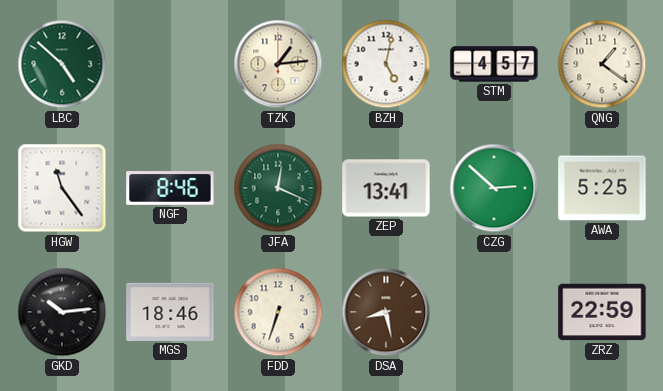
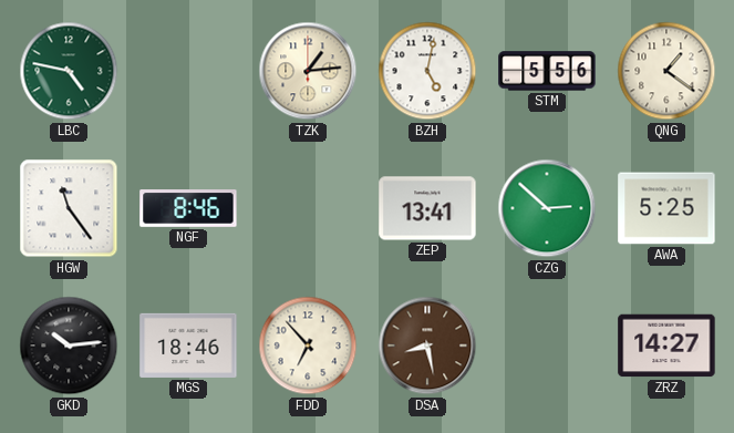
LBC: 4:52 -> 4:47 (69, 71)
STM: 4:57 -> 5:56 (547, 71)
JFA: 12:19 -> none (278, 188)
FDD: 6:33 -> 6:53 (308, 346)
ZRZ: 22:59 -> 14:27 (666, 346)
